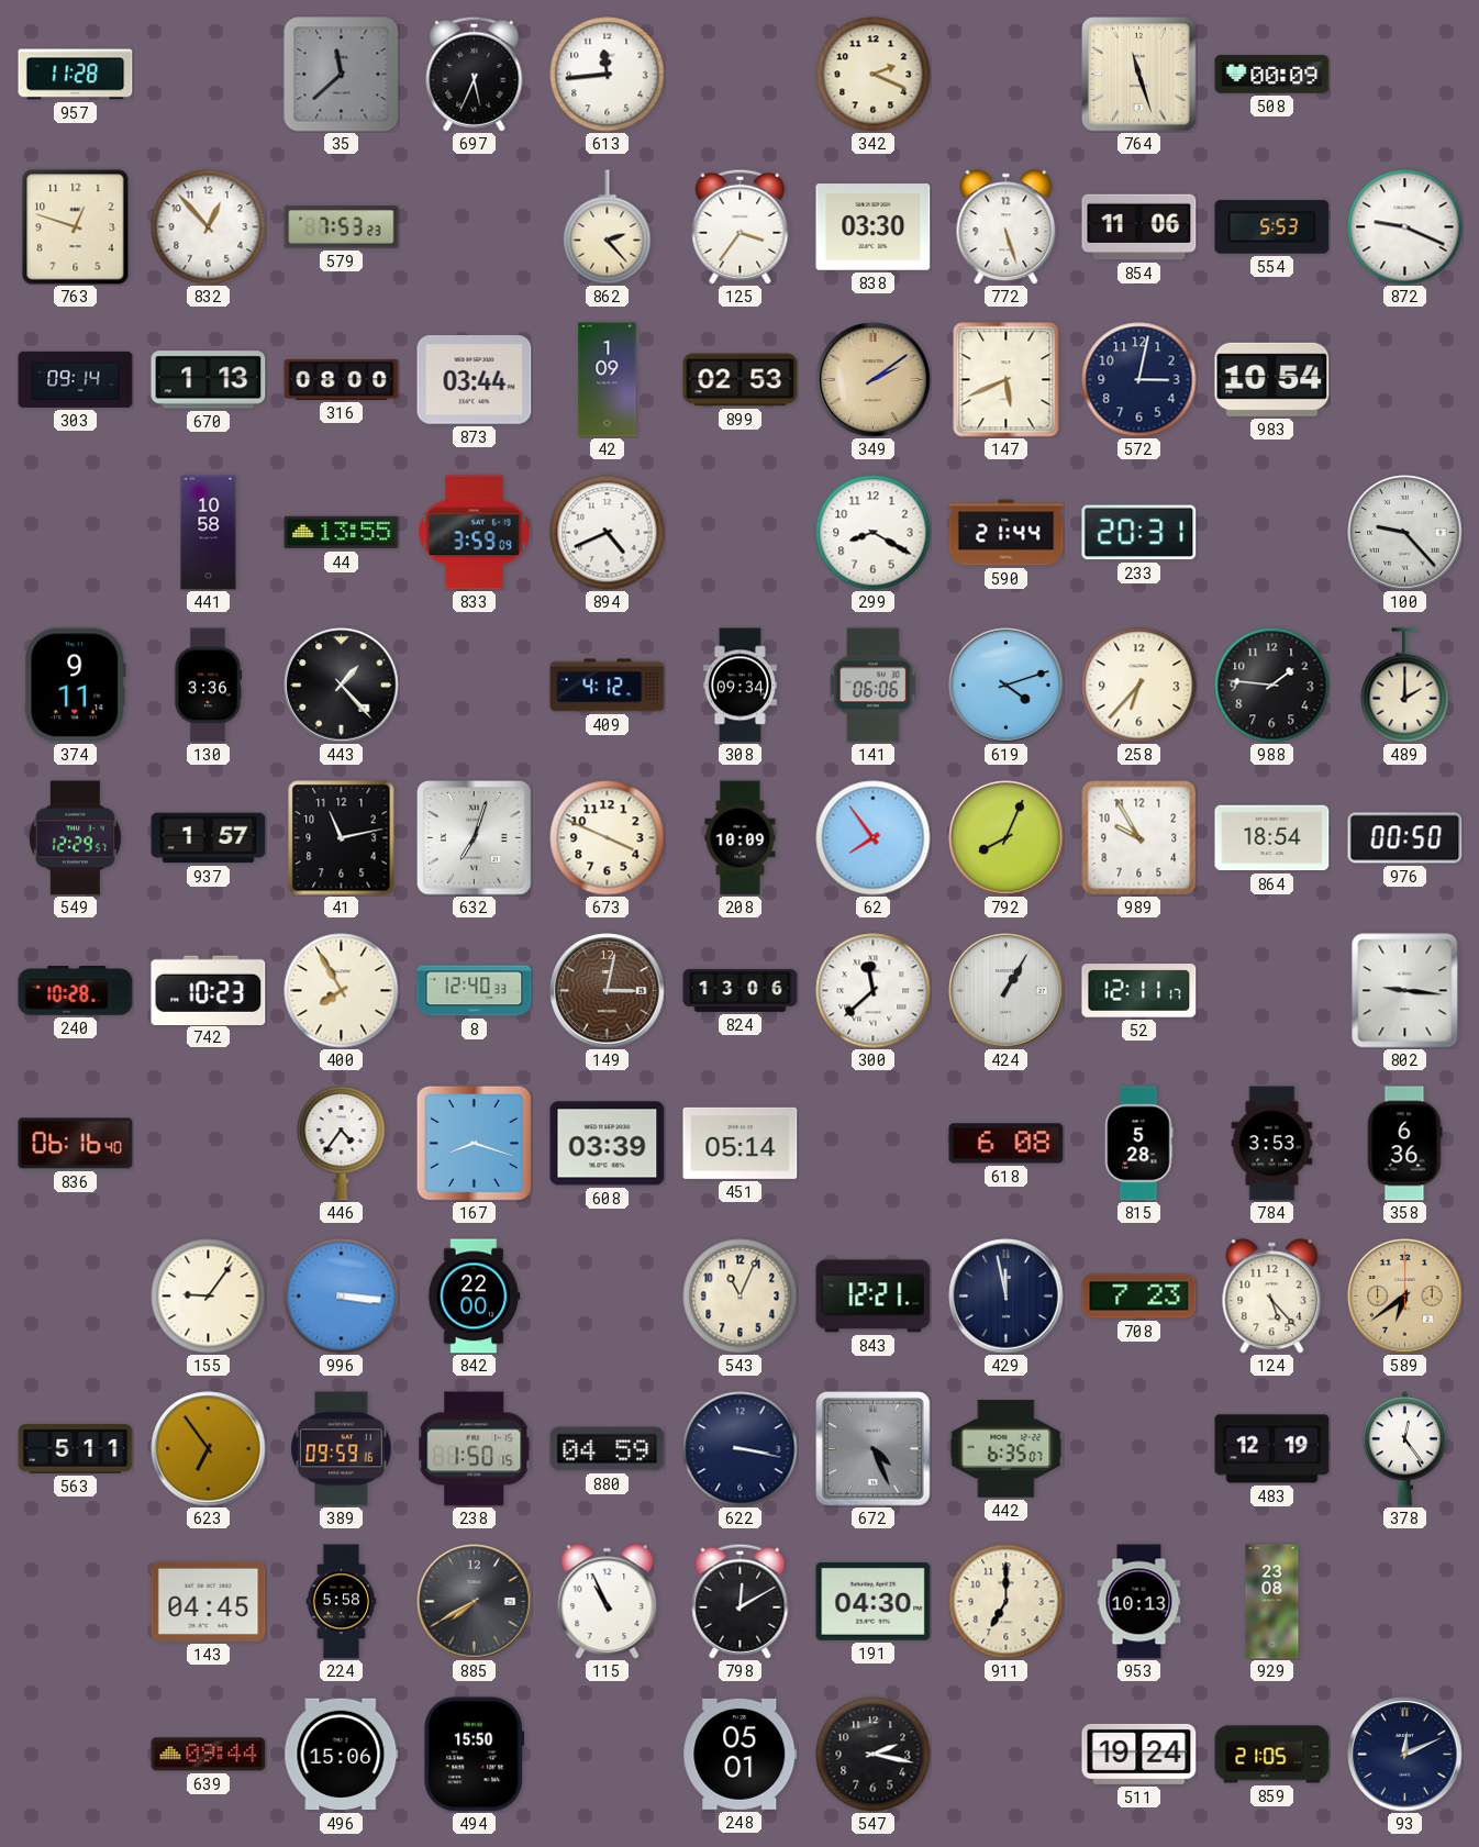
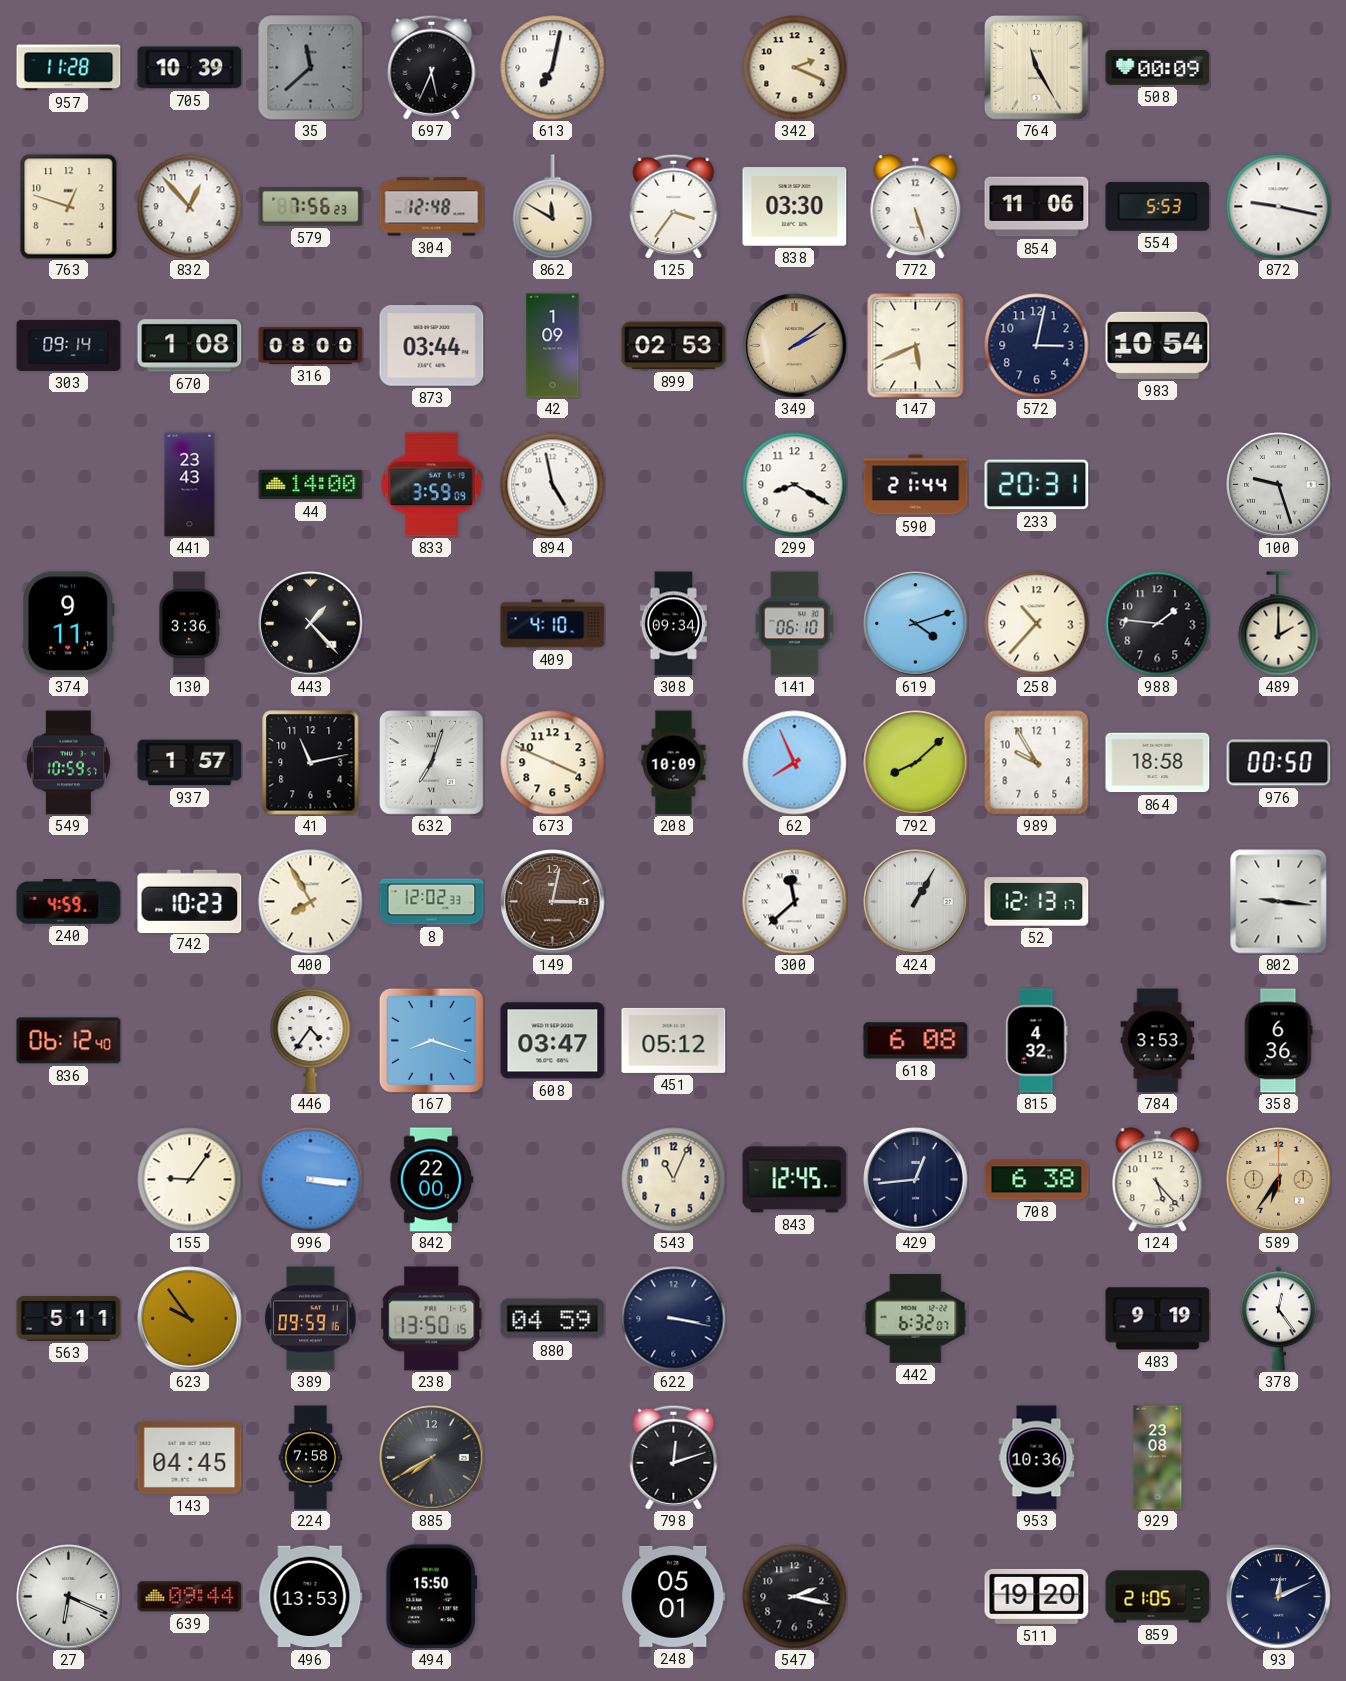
705: none -> 10:39 (190, 68)
613: 11:44 -> 7:02 (553, 68)
764: 11:27 -> 11:25 (1037, 68)
579: 7:53 -> 7:56 (311, 207)
304: none -> 12:48 (432, 207)
862: 2:23 -> 11:50 (553, 207)
872: 9:19 -> 9:17 (1279, 207)
670: 1:13 -> 1:08 (190, 346)
441: 10:58 -> 23:43 (190, 485)
44: 13:55 -> 14:00 (311, 485)
894: 4:41 -> 4:58 (553, 485)
100: 9:23 -> 9:27 (1279, 485)
409: 4:12 -> 4:10 (553, 624)
141: 06:06 -> 06:10 (795, 624)
258: 6:37 -> 10:37 (1037, 624)
549: 12:29 -> 10:59 (68, 763)
62: 7:54 -> 7:56 (795, 763)
792: 8:04 -> 8:08 (916, 763)
864: 18:54 -> 18:58 (1158, 763)
240: 10:28 -> 4:59 (69, 902)
8: 12:40 -> 12:02 (432, 902)
824: 13:06 -> none (741, 990)
52: 12:11 -> 12:13 (1037, 902)
836: 06:16 -> 06:12 (69, 1041)
608: 03:39 -> 03:47 (553, 1041)
451: 05:14 -> 05:12 (674, 1040)
815: 5:28 -> 4:32 (1037, 1041)
843: 12:21 -> 12:45 (795, 1180)
429: 11:58 -> 12:44 (916, 1180)
708: 7:23 -> 6:38 (1037, 1180)
589: 6:39 -> 6:36 (1279, 1180)
623: 6:54 -> 9:54 (190, 1319)
238: 1:50 -> 13:50 (432, 1319)
672: 4:26 -> none (874, 1449)
442: 6:35 -> 6:32 (916, 1318)
483: 12:19 -> 9:19 (1158, 1319)
224: 5:58 -> 7:58 (311, 1458)
115: 10:56 -> none (608, 1602)
798: 12:10 -> 12:12 (674, 1457)
191: 04:30 -> none (874, 1601)
911: 7:00 -> none (1007, 1602)
953: 10:13 -> 10:36 (1037, 1458)
27: none -> 6:19 (69, 1597)
496: 15:06 -> 13:53 (311, 1597)
511: 19:24 -> 19:20 (1037, 1596)
